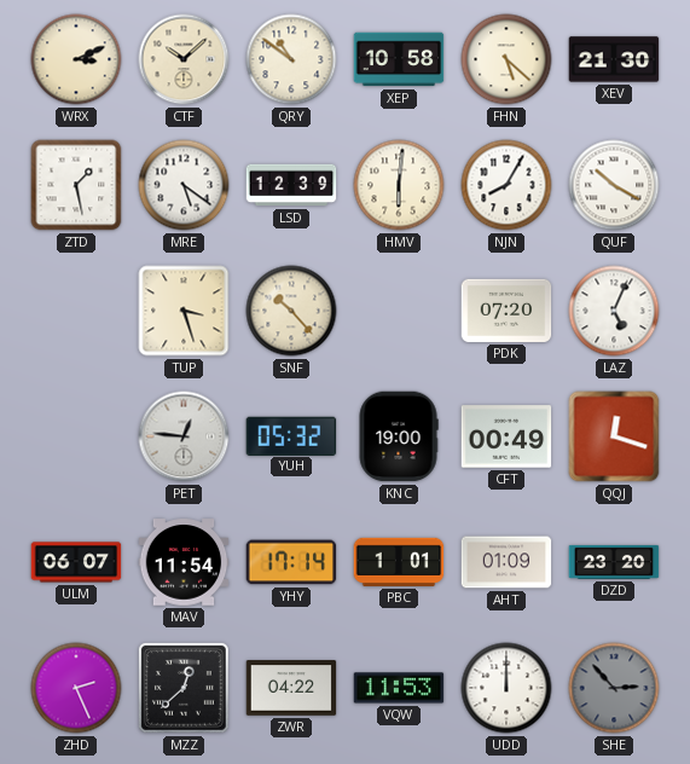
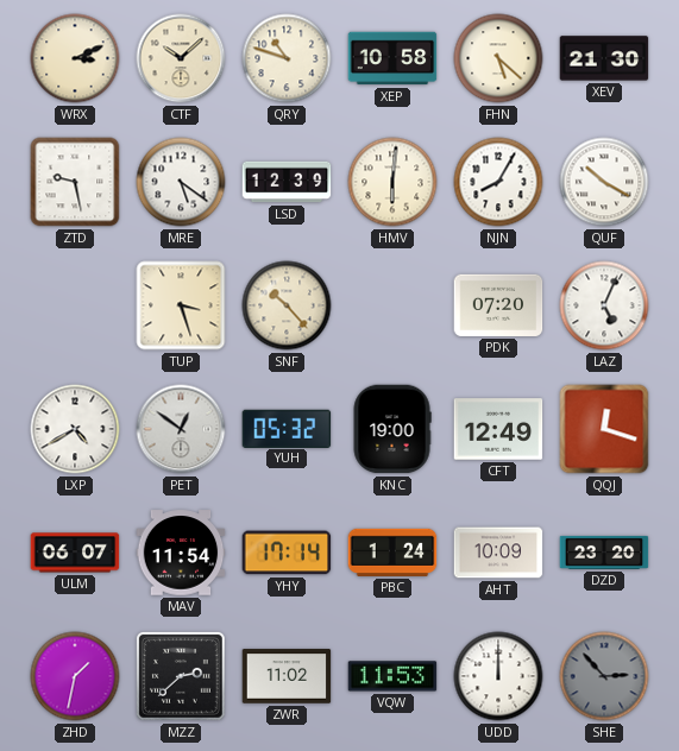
QRY: 10:51 -> 10:48 (287, 58)
ZTD: 1:28 -> 9:28 (75, 182)
LXP: none -> 4:40 (75, 429)
PET: 12:46 -> 12:51 (181, 429)
CFT: 00:49 -> 12:49 (498, 429)
PBC: 1:01 -> 1:24 (392, 553)
AHT: 01:09 -> 10:09 (498, 553)
ZHD: 2:26 -> 1:32 (75, 676)
MZZ: 12:38 -> 2:38 (181, 676)
ZWR: 04:22 -> 11:02 (287, 676)
